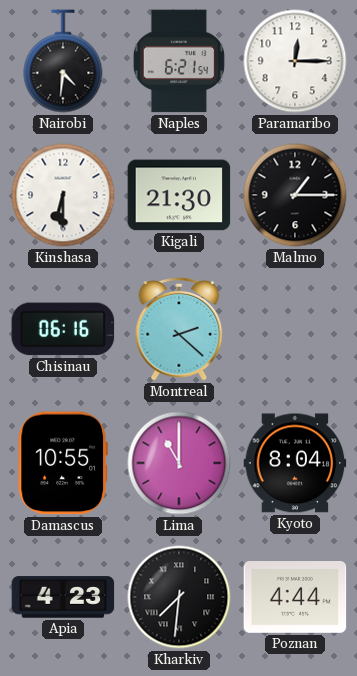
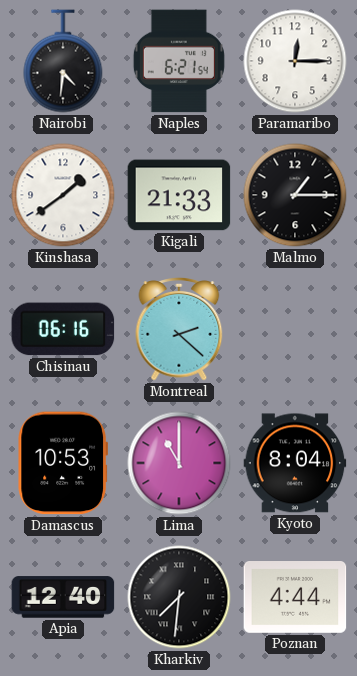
Kinshasa: 6:30 -> 1:39 (63, 195)
Kigali: 21:30 -> 21:33 (179, 195)
Damascus: 10:55 -> 10:53 (62, 463)
Apia: 4:23 -> 12:40 (63, 597)
